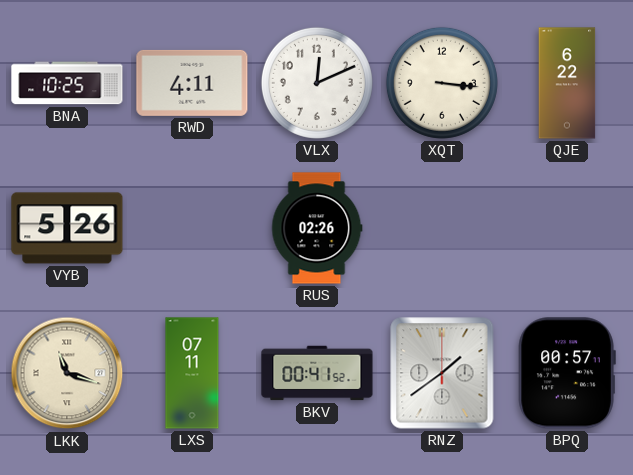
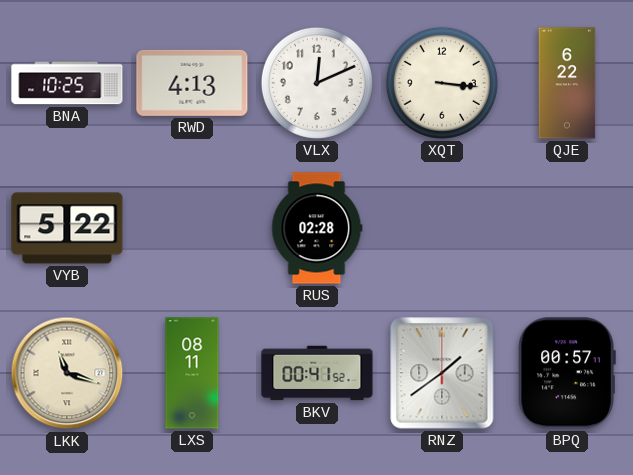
RWD: 4:11 -> 4:13 (192, 83)
VYB: 5:26 -> 5:22 (67, 228)
RUS: 02:26 -> 02:28 (317, 228)
LXS: 07:11 -> 08:11 (192, 373)
